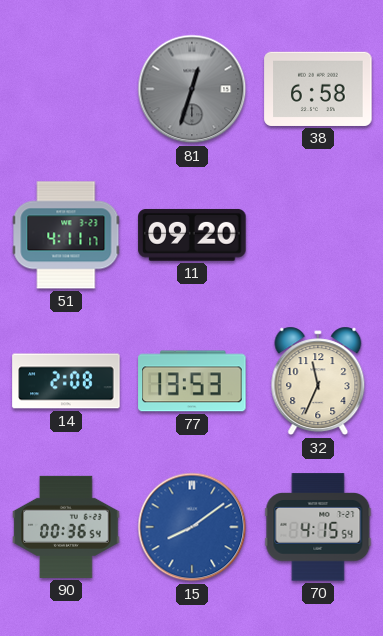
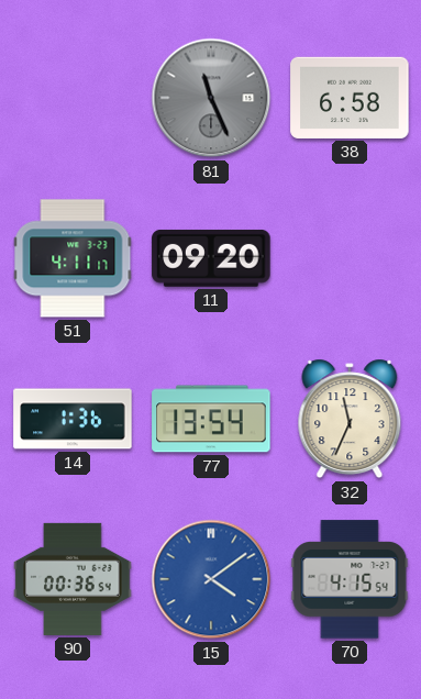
81: 12:33 -> 11:26 (211, 98)
14: 2:08 -> 1:36 (73, 419)
77: 13:53 -> 13:54 (211, 419)
15: 8:09 -> 4:09 (211, 579)
